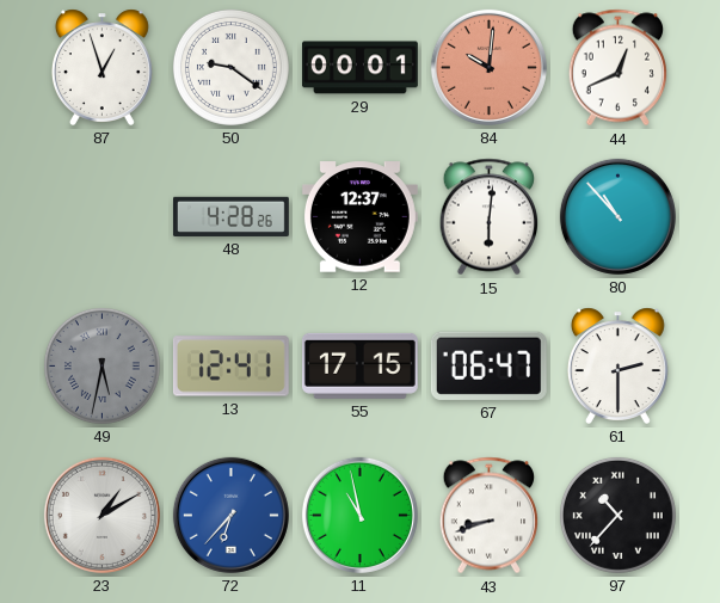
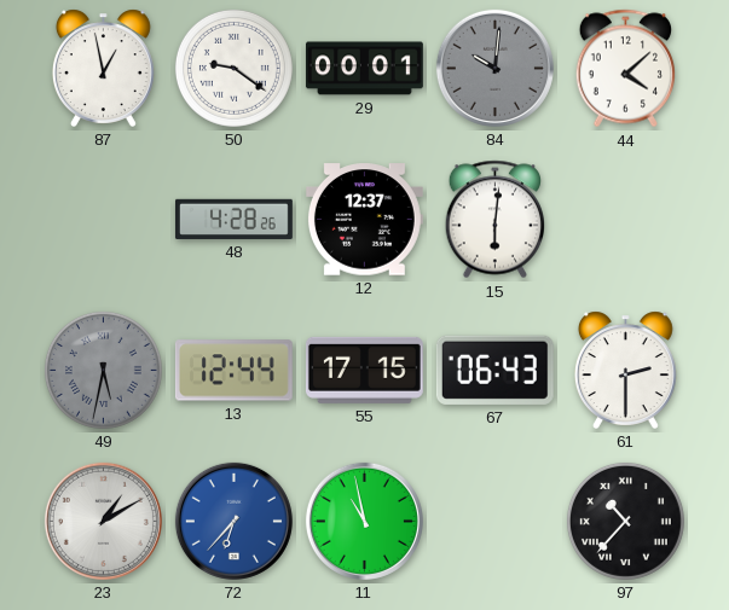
87: 12:57 -> 12:58 (103, 68)
84 dial: salmon -> grey (494, 68)
44: 12:41 -> 4:08 (625, 69)
80: 10:53 -> none (617, 216)
13: 12:41 -> 12:44 (233, 371)
67: 06:47 -> 06:43 (494, 370)
43: 8:42 -> none (488, 516)
